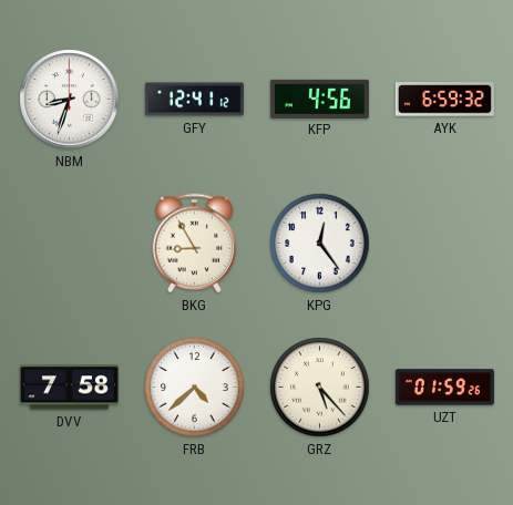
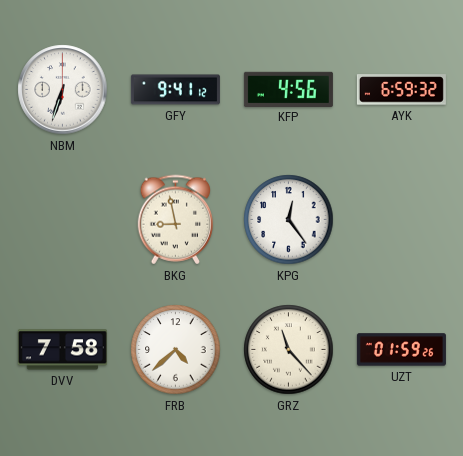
NBM: 8:33 -> 6:33 (63, 90)
GFY: 12:41 -> 9:41 (175, 90)
BKG: 8:55 -> 8:58 (176, 220)
GRZ: 5:23 -> 11:23 (289, 350)
